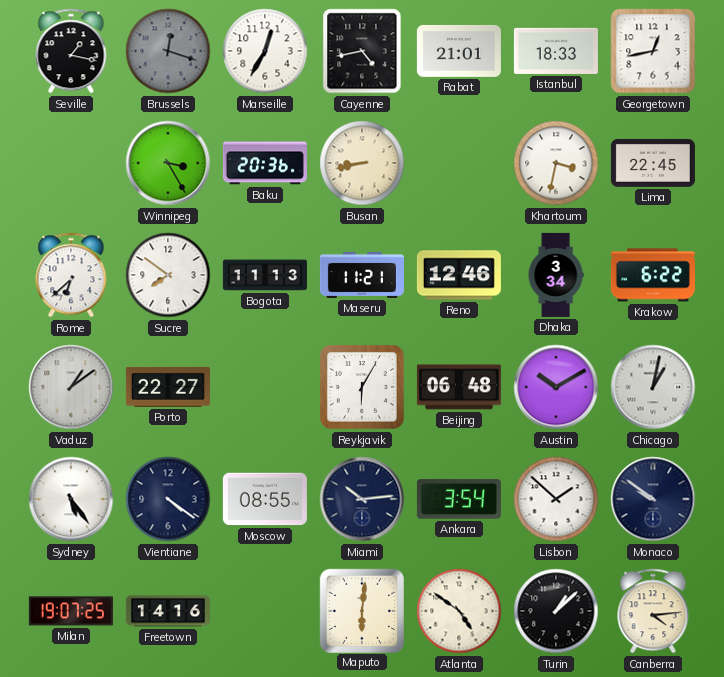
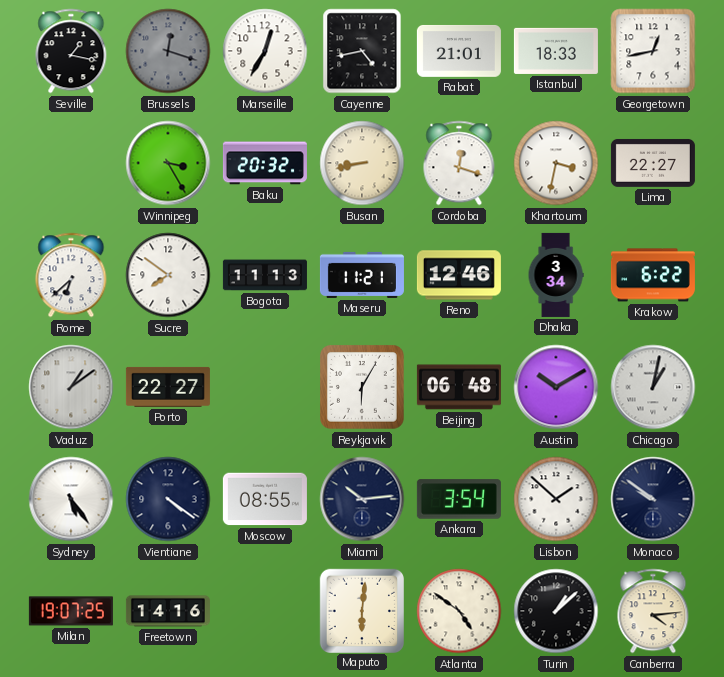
Baku: 20:36 -> 20:32 (265, 163)
Cordoba: none -> 12:18 (459, 163)
Lima: 22:45 -> 22:27 (653, 163)
